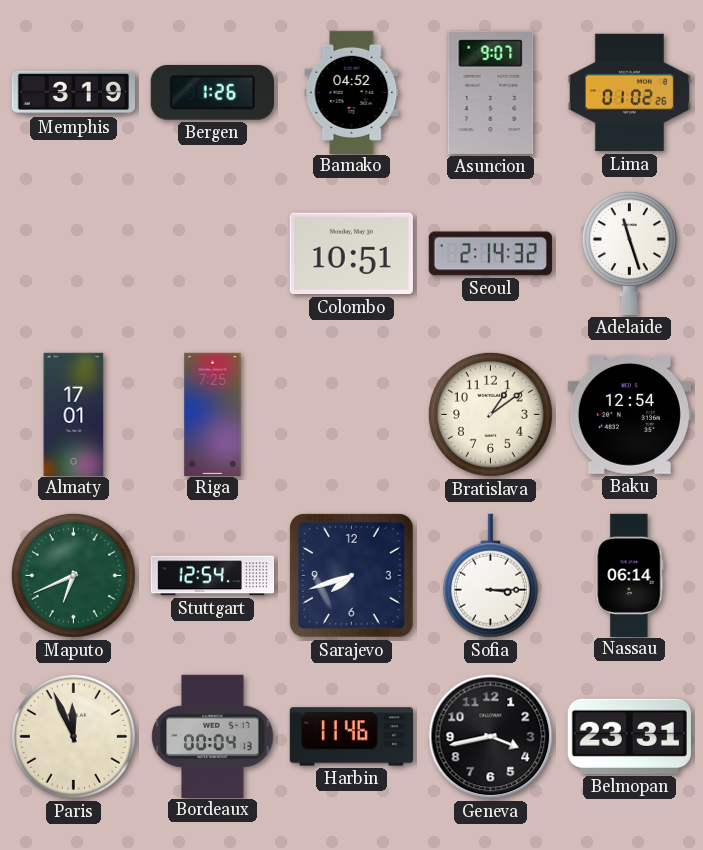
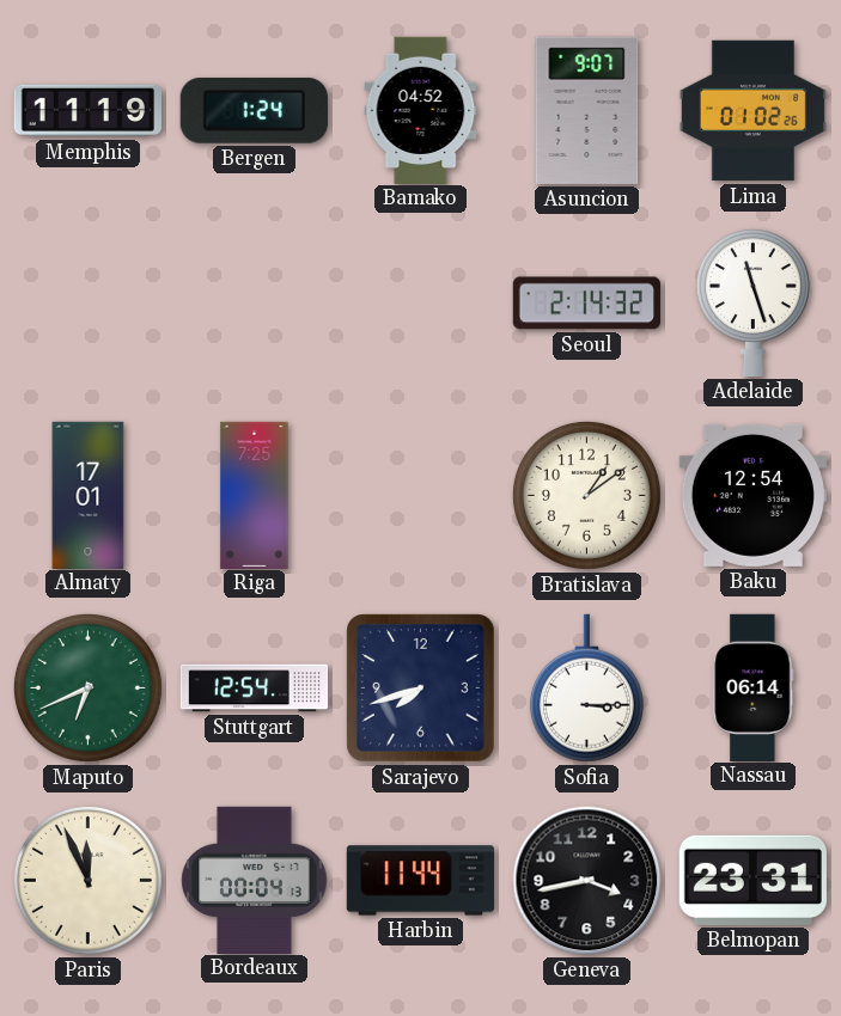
Memphis: 3:19 -> 11:19 (87, 111)
Bergen: 1:26 -> 1:24 (254, 110)
Colombo: 10:51 -> none (351, 254)
Harbin: 11:46 -> 11:44 (420, 881)
